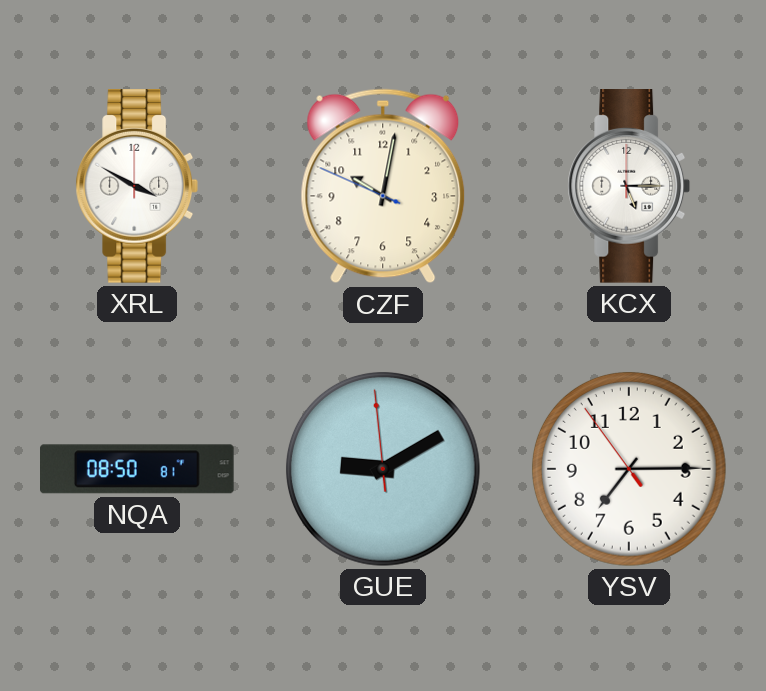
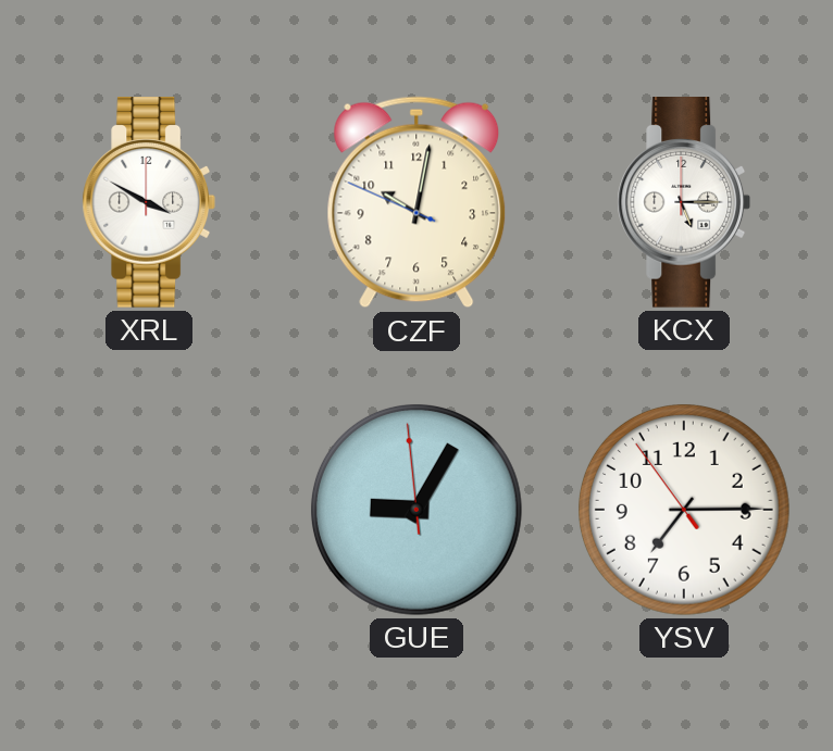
NQA: 08:50 -> none (138, 469)
GUE: 9:09 -> 9:04 (416, 510)
